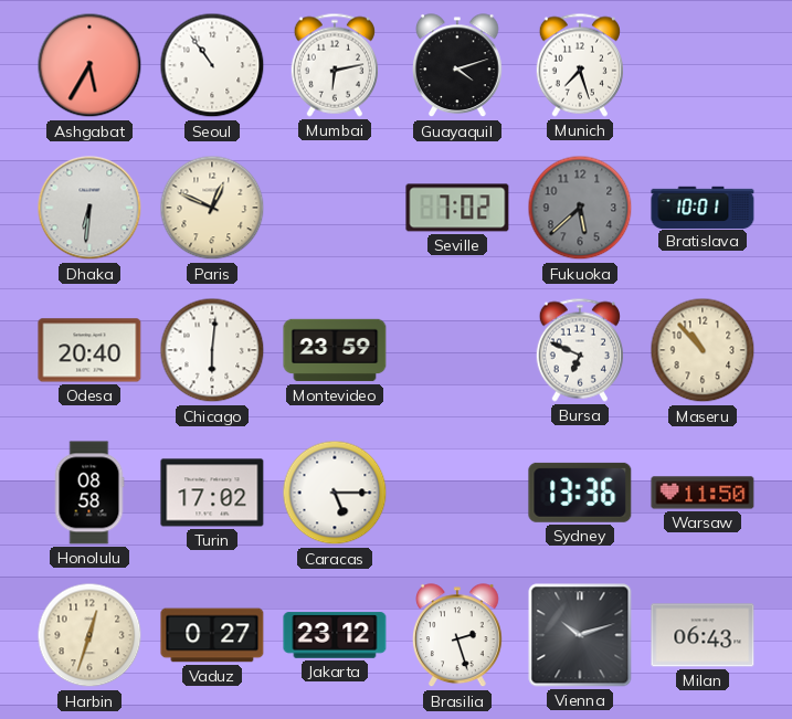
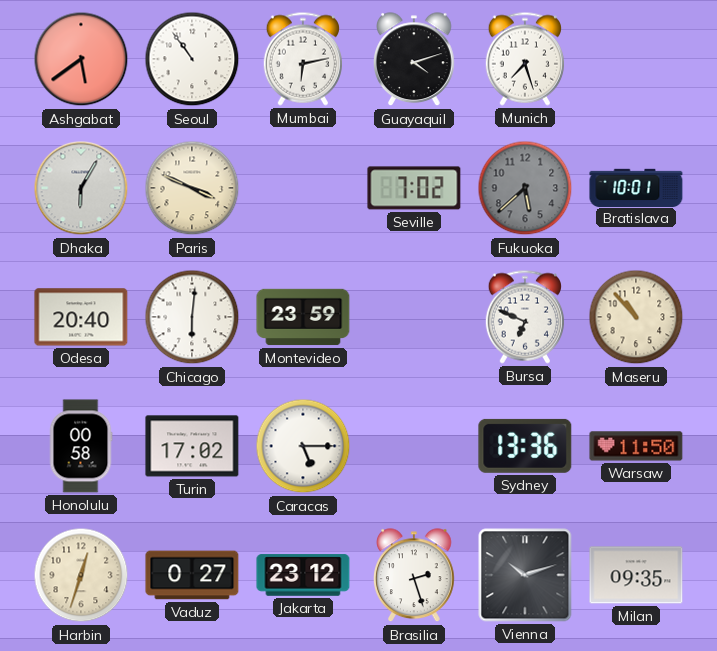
Ashgabat: 5:35 -> 5:39 (81, 59)
Dhaka: 6:31 -> 6:05 (81, 188)
Paris: 12:49 -> 3:49 (192, 188)
Honolulu: 08:58 -> 00:58 (81, 446)
Milan: 06:43 -> 09:35 (636, 575)
